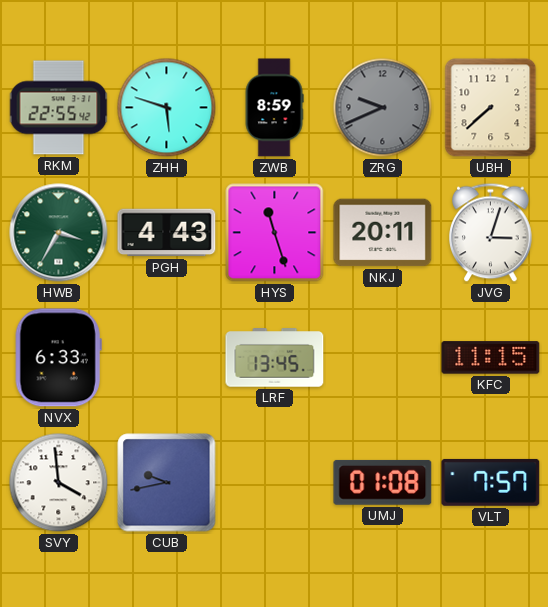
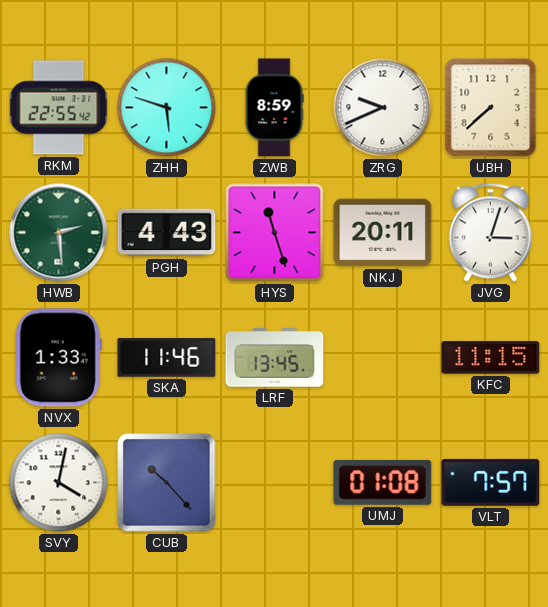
ZRG dial: grey -> white (383, 108)
HWB: 3:35 -> 2:29 (59, 233)
NVX: 6:33 -> 1:33 (58, 358)
SKA: none -> 11:46 (167, 358)
SVY: 3:59 -> 4:02 (59, 483)
CUB: 9:43 -> 10:23 (167, 483)
